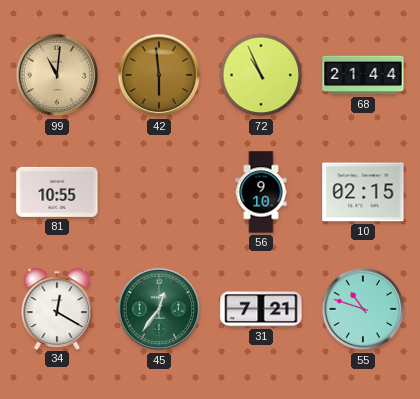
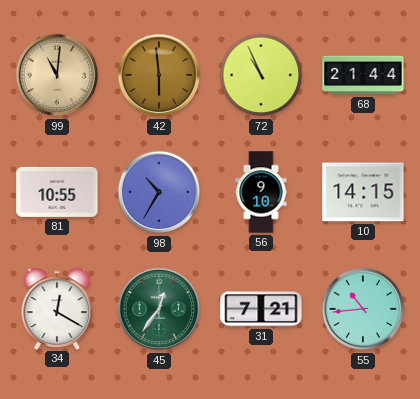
98: none -> 10:35 (159, 192)
10: 02:15 -> 14:15 (363, 192)
55: 10:48 -> 10:44 (363, 309)
